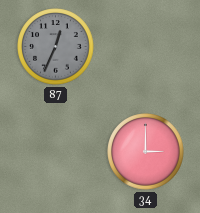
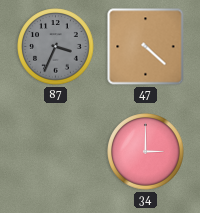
87: 12:34 -> 3:34 (56, 47)
47: none -> 4:22 (146, 47)
